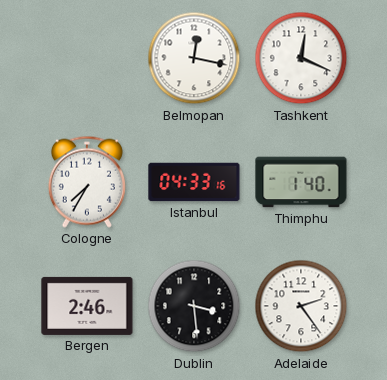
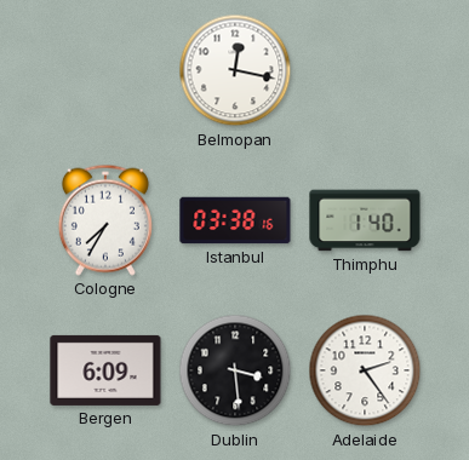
Tashkent: 12:19 -> none (301, 58)
Istanbul: 04:33 -> 03:38 (235, 220)
Bergen: 2:46 -> 6:09 (105, 370)
